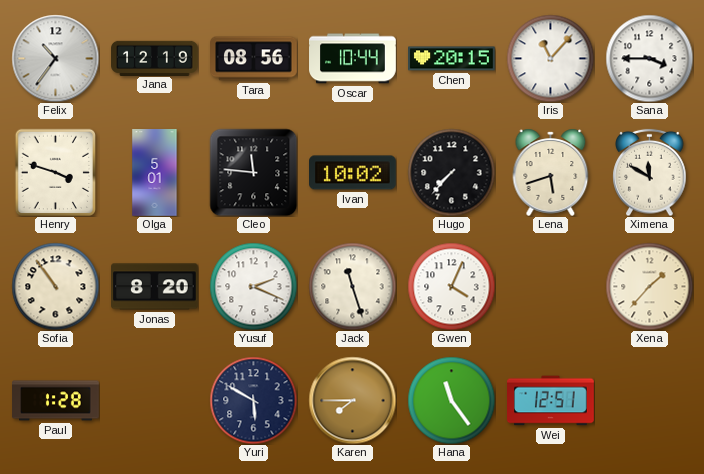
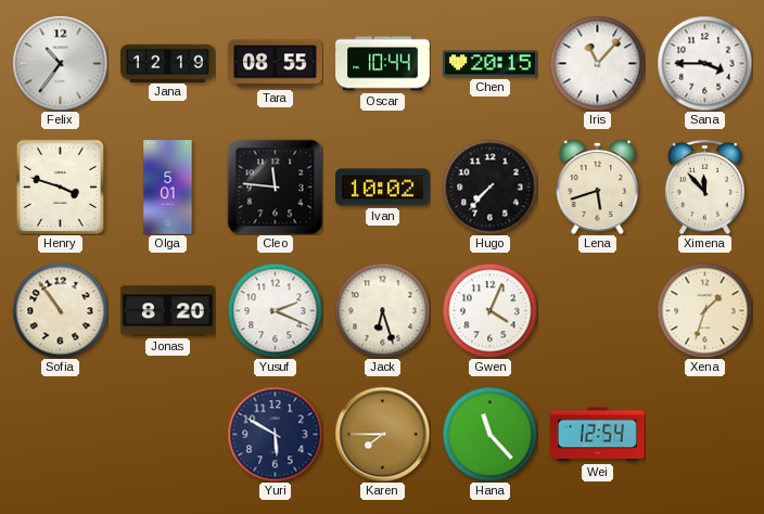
Tara: 08:56 -> 08:55 (276, 64)
Ximena: 11:50 -> 11:53 (705, 187)
Jack: 11:27 -> 6:27 (382, 310)
Xena: 1:37 -> 1:33 (704, 310)
Paul: 1:28 -> none (56, 401)
Hana: 11:24 -> 11:23 (489, 434)
Wei: 12:51 -> 12:54 (598, 435)
